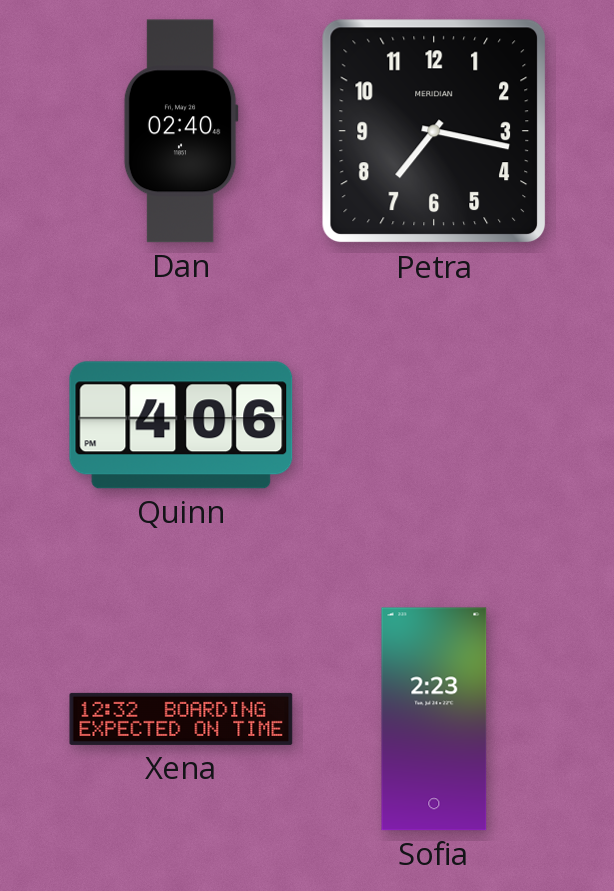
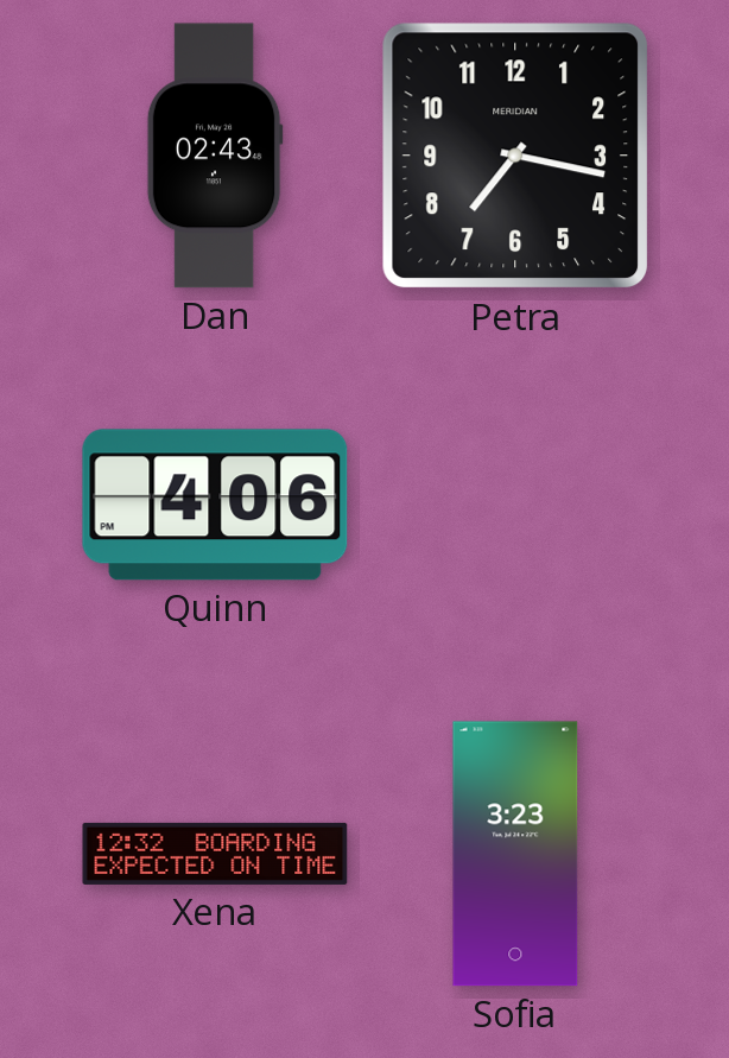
Dan: 02:40 -> 02:43 (215, 156)
Sofia: 2:23 -> 3:23 (515, 854)
